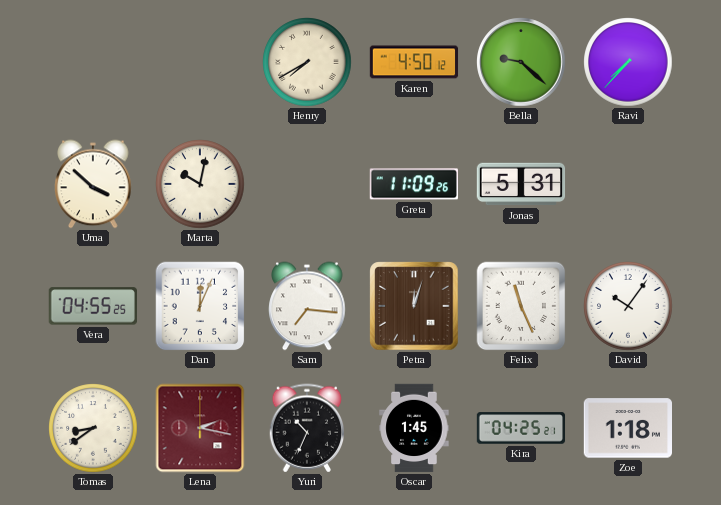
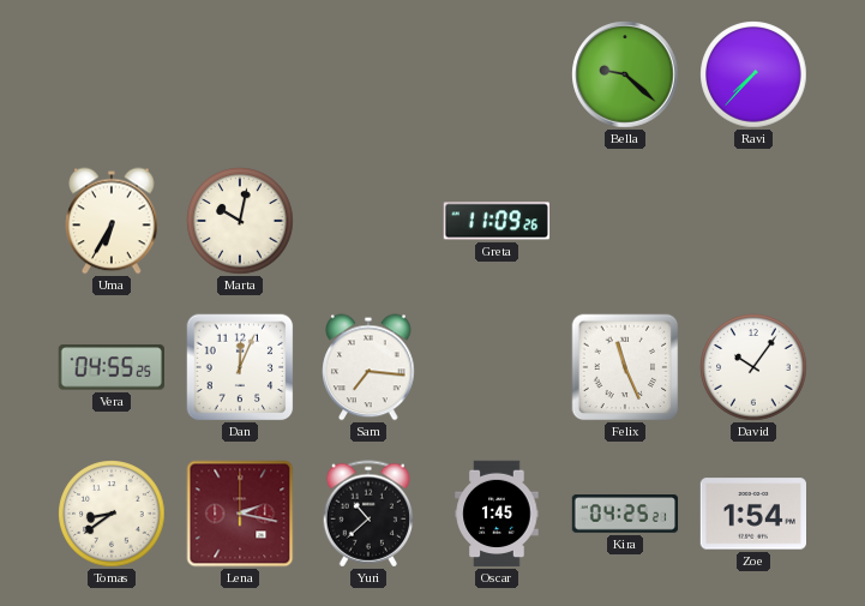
Henry: 7:40 -> none (307, 62)
Karen: 4:50 -> none (414, 62)
Uma: 3:52 -> 6:35 (112, 221)
Jonas: 5:31 -> none (521, 184)
Petra: 12:03 -> none (414, 306)
Yuri: 10:34 -> 10:38 (368, 514)
Zoe: 1:18 -> 1:54 (752, 514)
